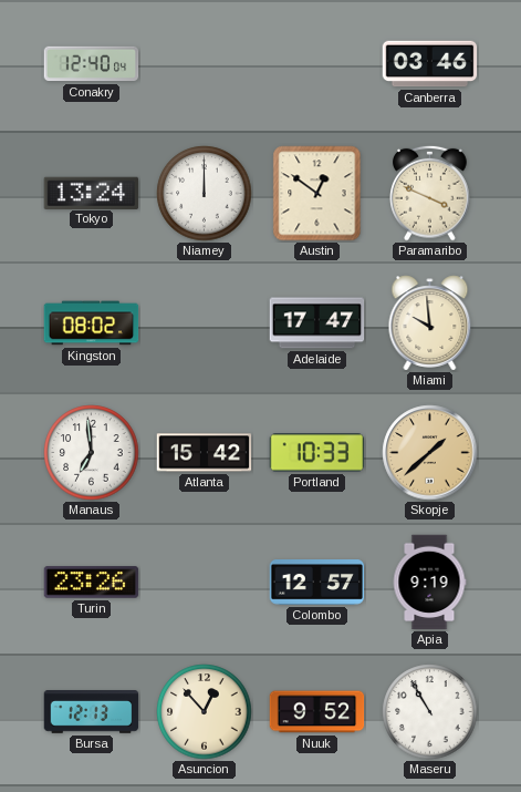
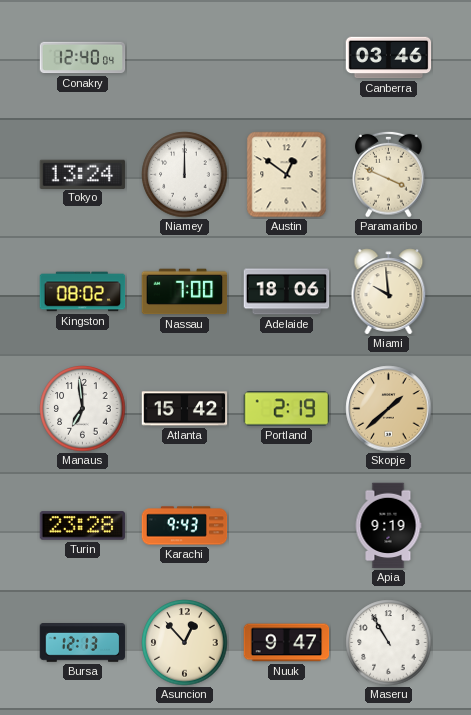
Nassau: none -> 7:00 (185, 292)
Adelaide: 17:47 -> 18:06 (287, 292)
Portland: 10:33 -> 2:19 (287, 409)
Turin: 23:26 -> 23:28 (83, 526)
Karachi: none -> 9:43 (185, 526)
Colombo: 12:57 -> none (317, 583)
Nuuk: 9:52 -> 9:47 (287, 643)
